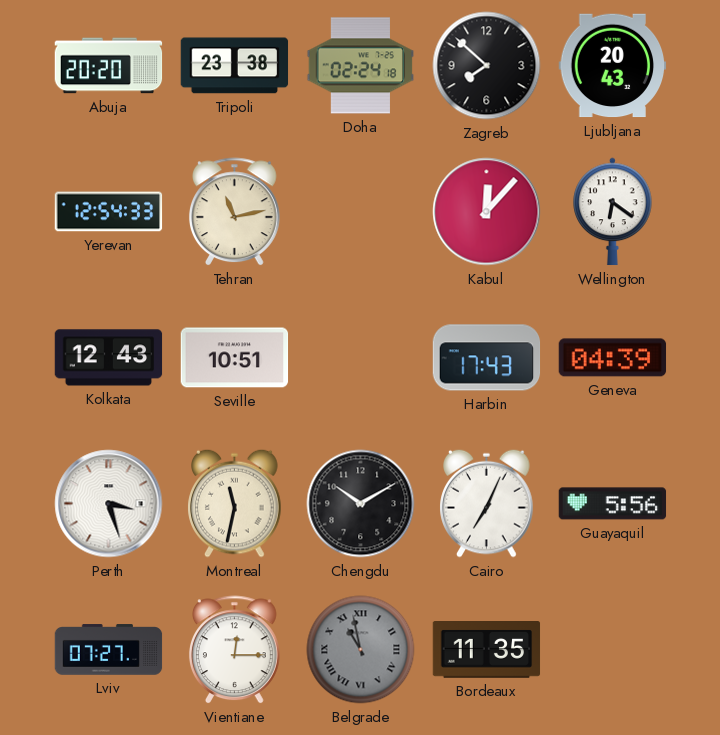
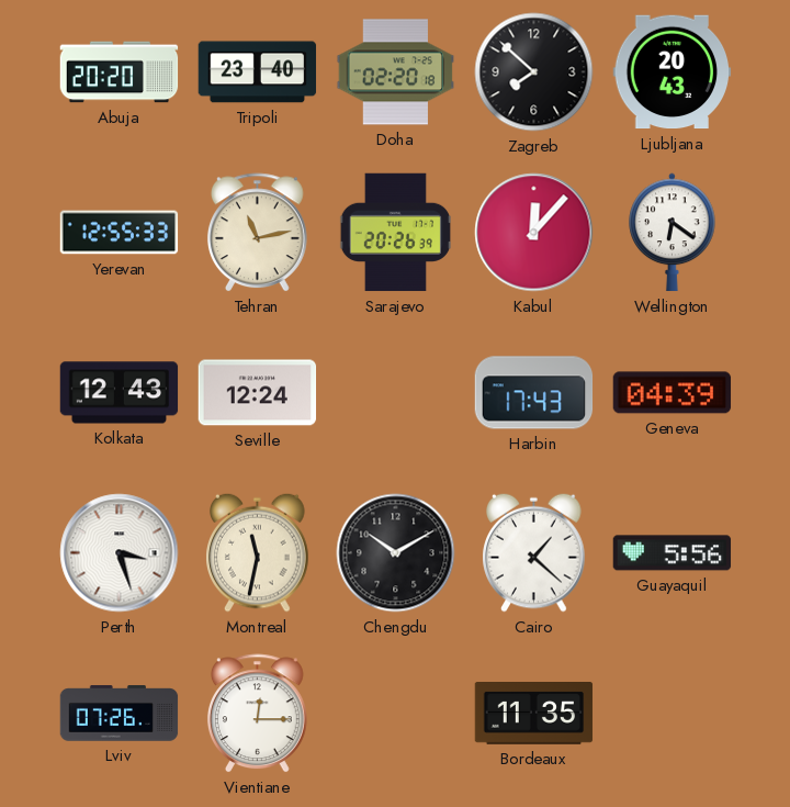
Tripoli: 23:38 -> 23:40 (258, 72)
Doha: 02:24 -> 02:20 (396, 72)
Yerevan: 12:54 -> 12:55 (120, 233)
Sarajevo: none -> 20:26 (395, 233)
Seville: 10:51 -> 12:24 (258, 393)
Cairo: 7:04 -> 1:22 (534, 552)
Lviv: 07:27 -> 07:26 (120, 714)
Belgrade: 10:58 -> none (361, 650)
